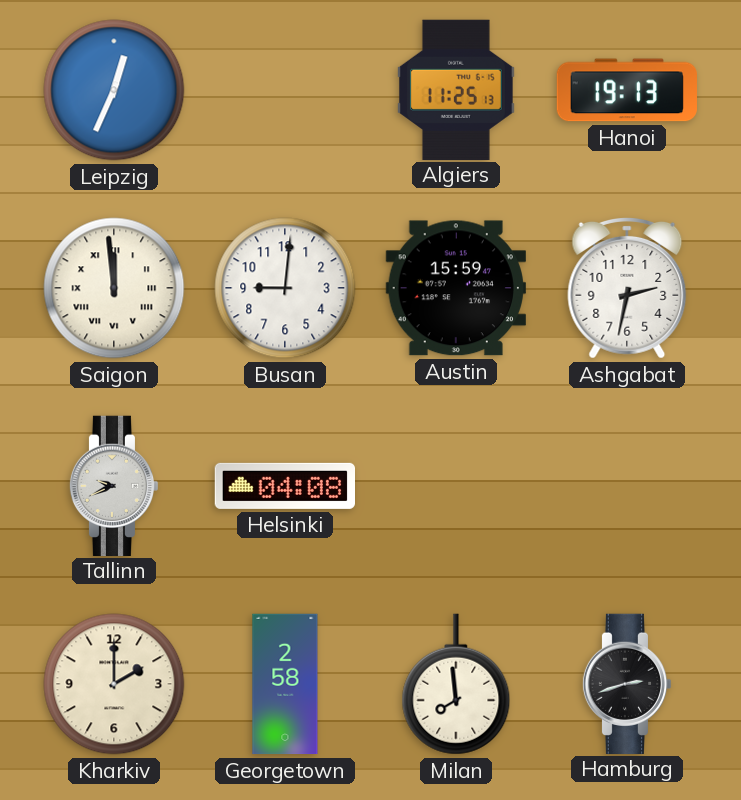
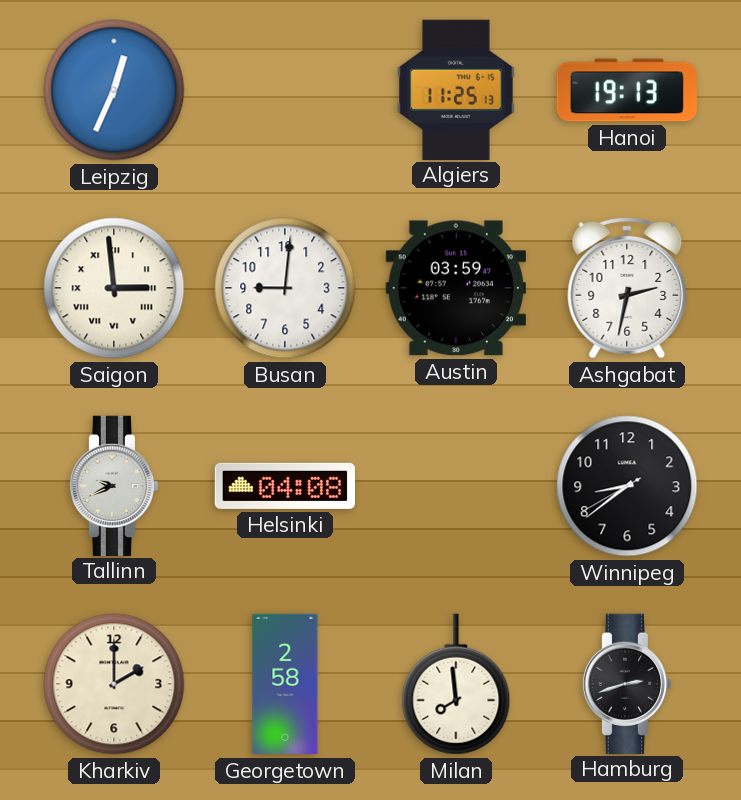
Saigon: 11:59 -> 2:59 (114, 288)
Austin: 15:59 -> 03:59 (456, 288)
Winnipeg: none -> 8:38 (627, 486)
